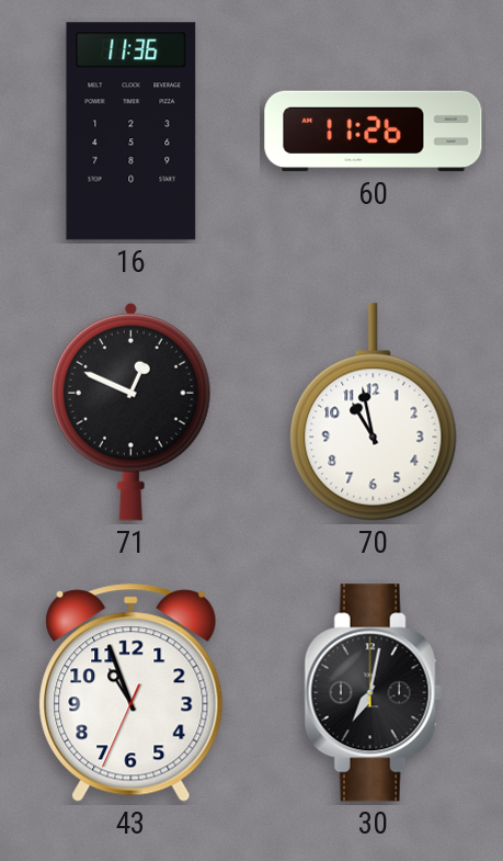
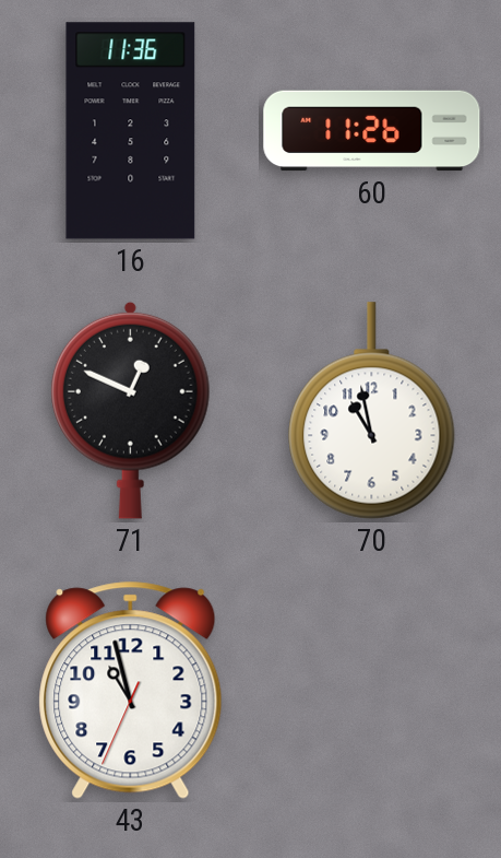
43: 10:56 -> 10:57 (131, 690)
30: 7:02 -> none (373, 693)
